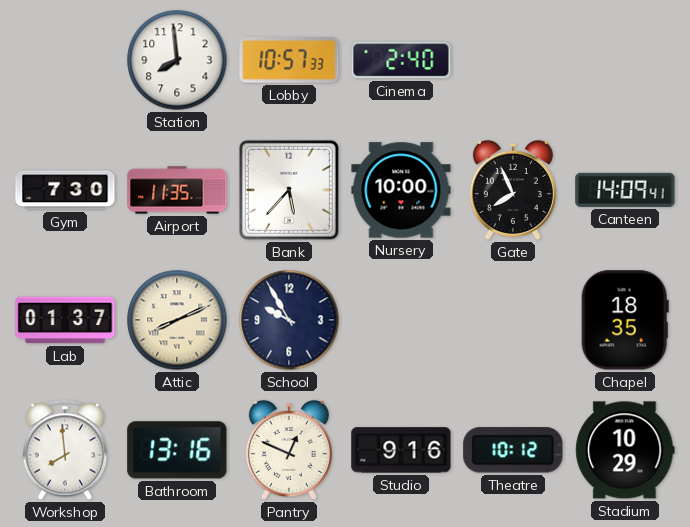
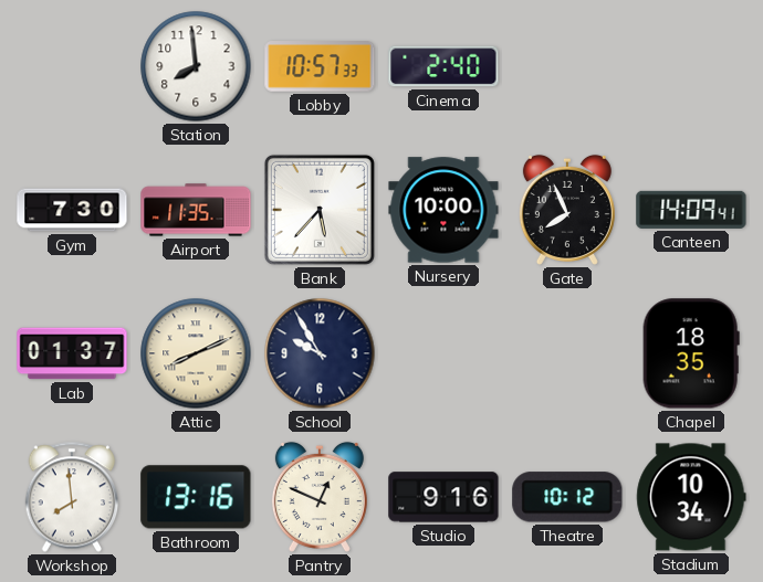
Stadium: 10:29 -> 10:34 (691, 497)
